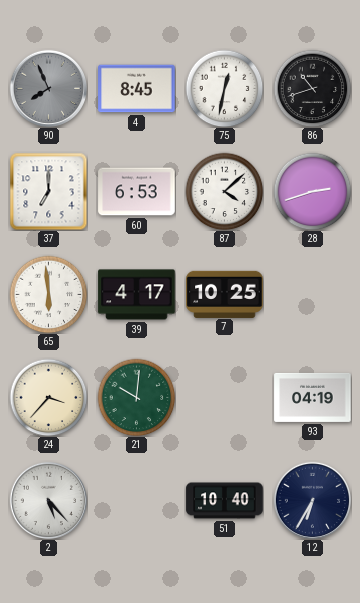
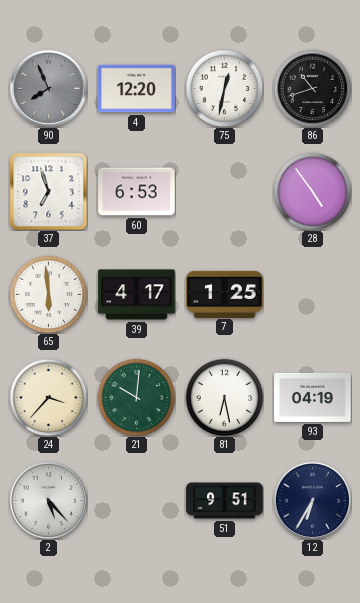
4: 8:45 -> 12:20 (137, 89)
37: 7:00 -> 6:57 (48, 191)
87: 4:08 -> none (224, 191)
28: 2:42 -> 4:54 (312, 191)
7: 10:25 -> 1:25 (225, 294)
81: none -> 6:28 (224, 397)
51: 10:40 -> 9:51 (225, 501)
